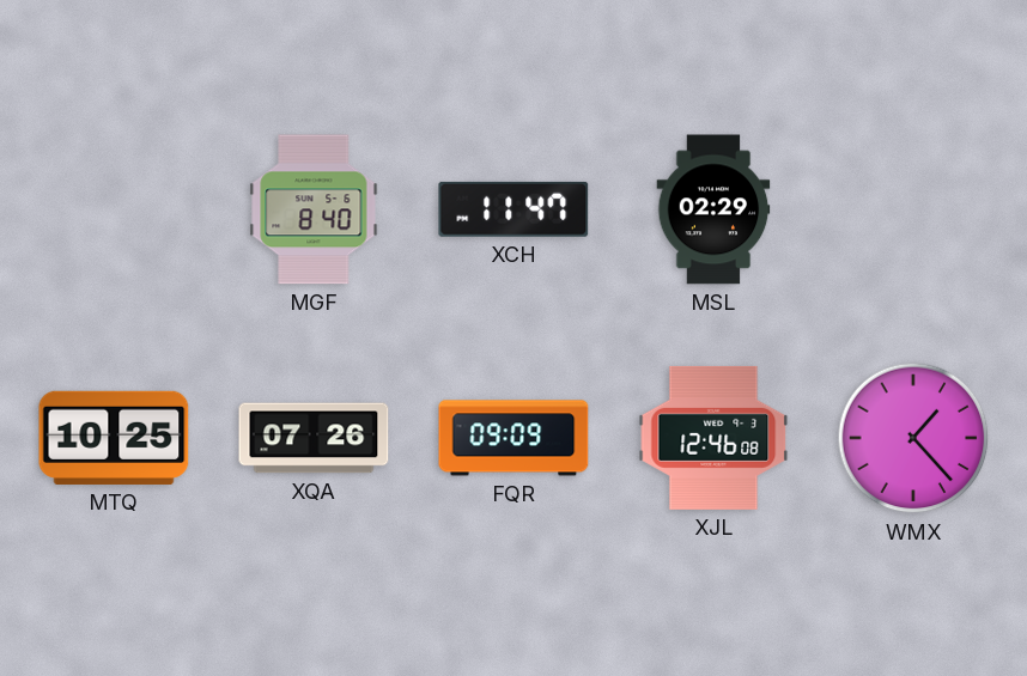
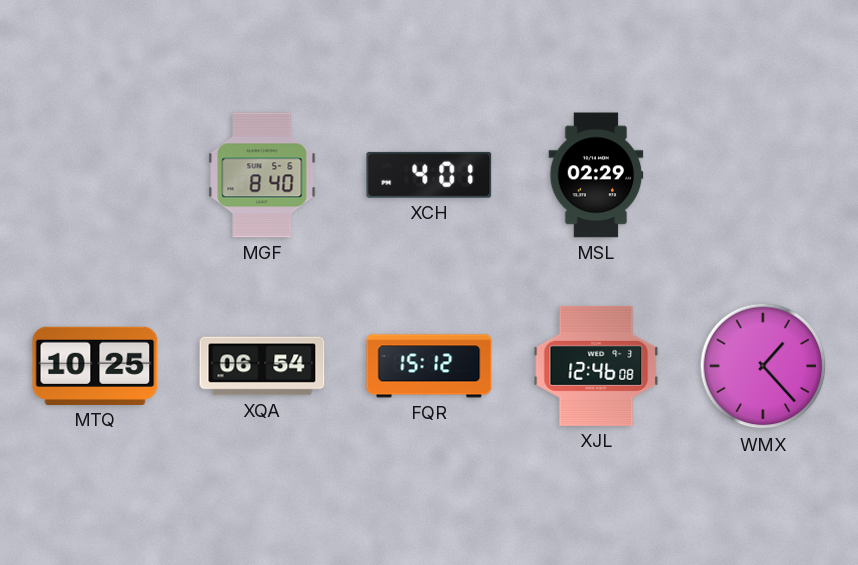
XCH: 11:47 -> 4:01 (429, 175)
XQA: 07:26 -> 06:54 (262, 366)
FQR: 09:09 -> 15:12 (429, 366)
